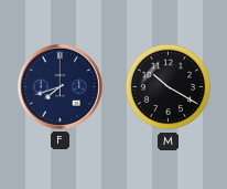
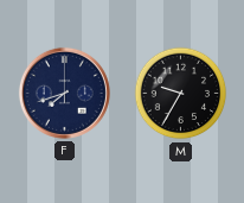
M: 10:20 -> 9:35 (181, 94)
